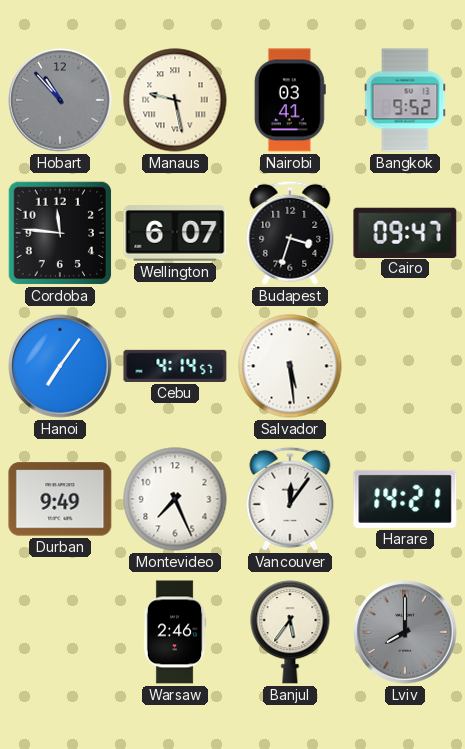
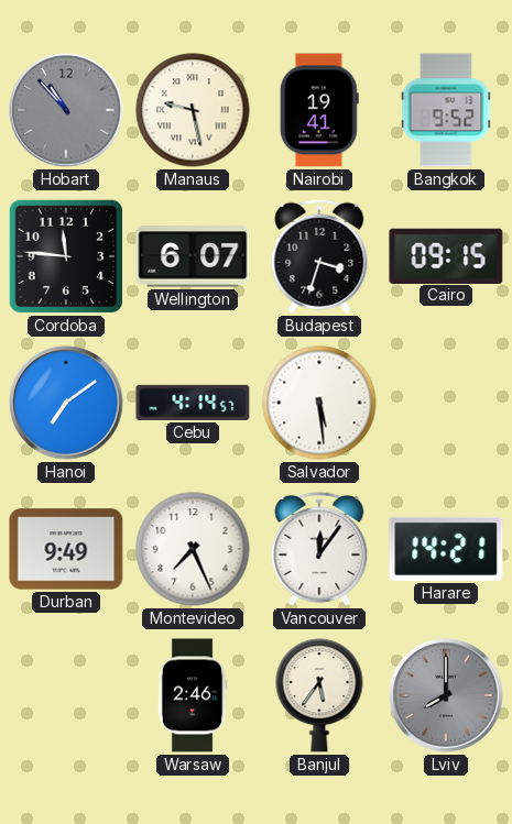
Nairobi: 03:41 -> 19:41 (319, 110)
Cairo: 09:47 -> 09:15 (446, 255)
Hanoi: 7:06 -> 7:09 (66, 403)
